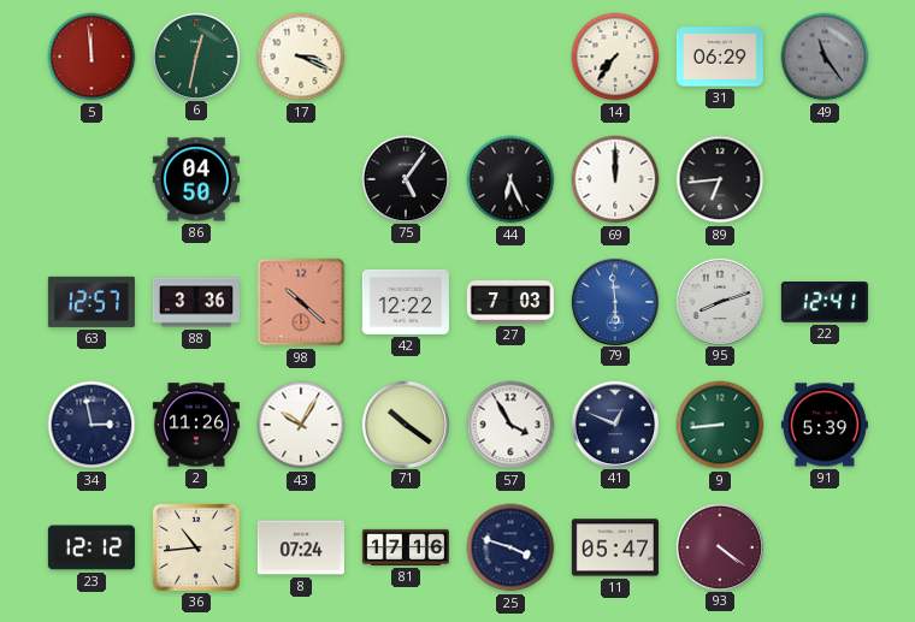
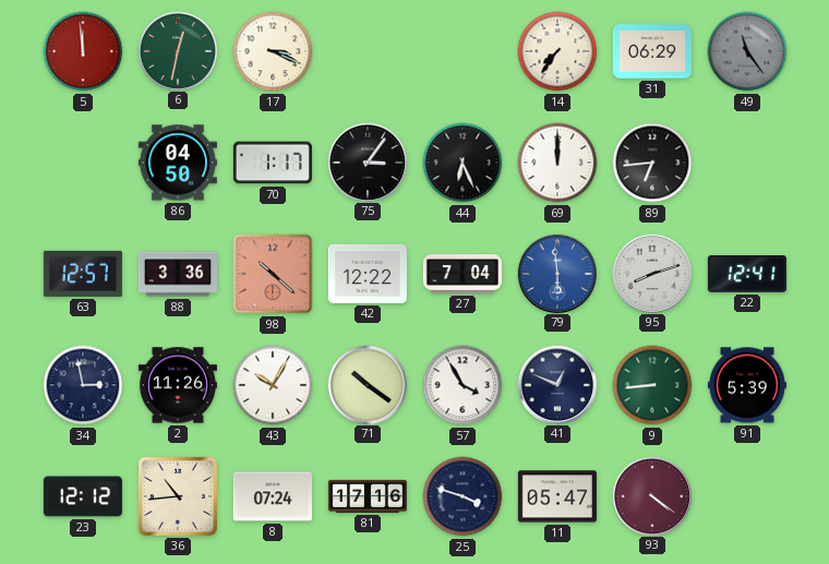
70: none -> 1:17 (273, 163)
75: 5:06 -> 3:06 (367, 161)
27: 7:03 -> 7:04 (462, 274)
